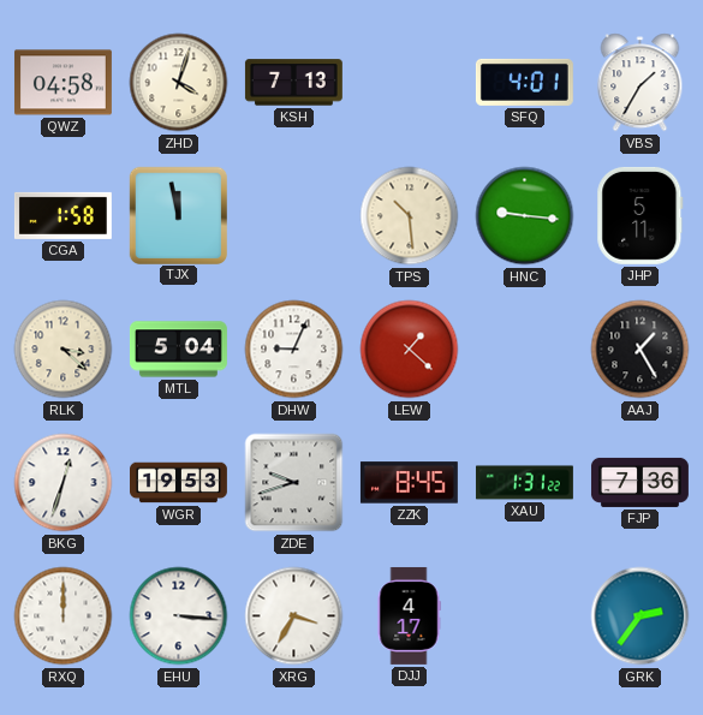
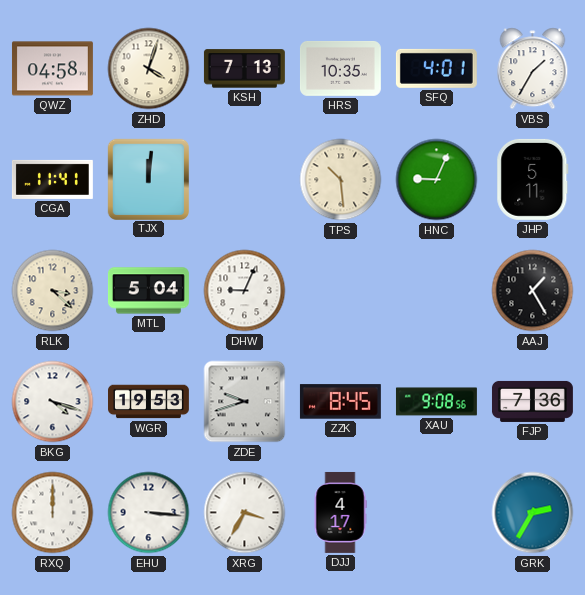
HRS: none -> 10:35 (340, 68)
CGA: 1:58 -> 11:41 (52, 179)
TJX: 11:58 -> 12:01 (148, 179)
HNC: 9:16 -> 9:04 (437, 180)
LEW: 1:22 -> none (410, 350)
BKG: 12:33 -> 4:18 (53, 402)
XAU: 1:31 -> 9:08 (436, 402)
GRK: 2:36 -> 2:35 (533, 513)
